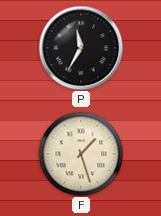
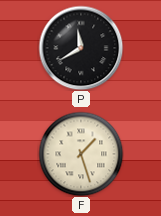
P: 11:35 -> 11:40 (81, 48)
